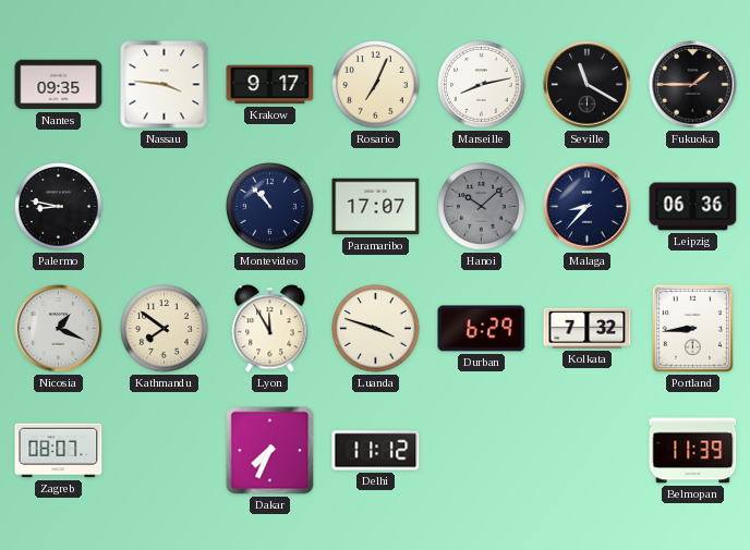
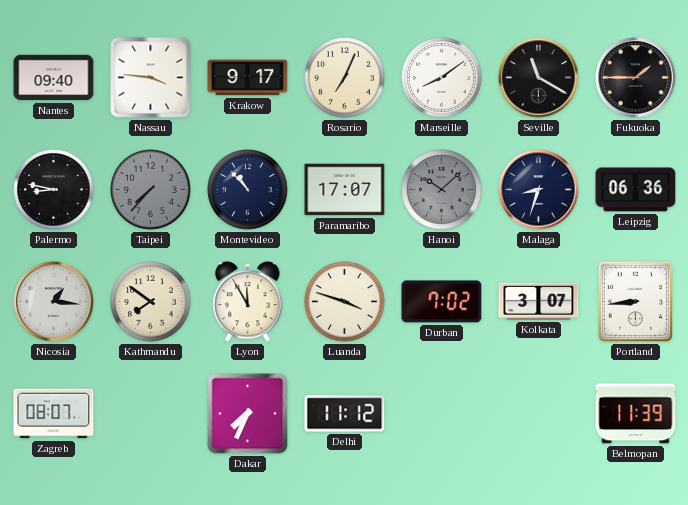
Nantes: 09:35 -> 09:40 (54, 78)
Marseille: 8:13 -> 8:09 (442, 78)
Taipei: none -> 7:37 (151, 190)
Malaga: 8:37 -> 8:33 (539, 190)
Nicosia: 1:19 -> 1:16 (54, 302)
Durban: 6:29 -> 7:02 (442, 302)
Kolkata: 7:32 -> 3:07 (539, 301)
